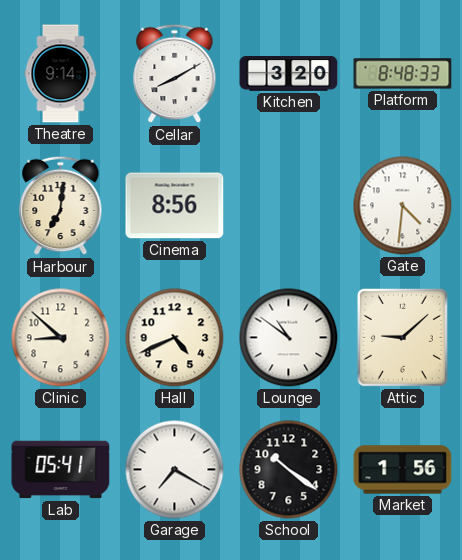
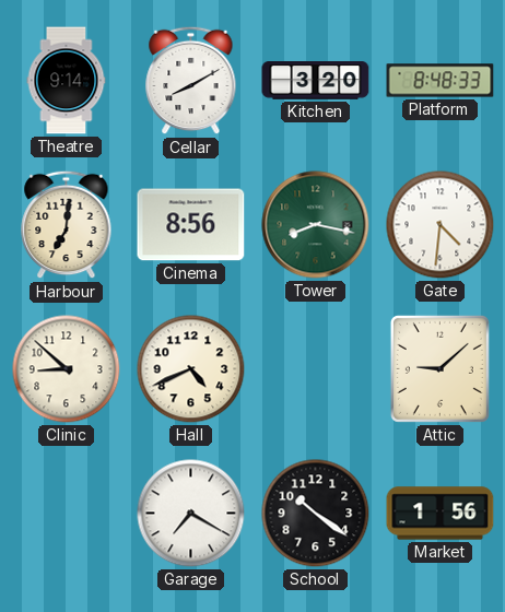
Tower: none -> 8:17 (316, 225)
Lounge: 10:51 -> none (289, 338)
Lab: 05:41 -> none (61, 470)
